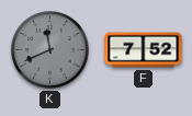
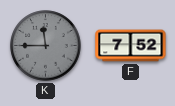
K: 11:41 -> 11:45 (46, 46)
